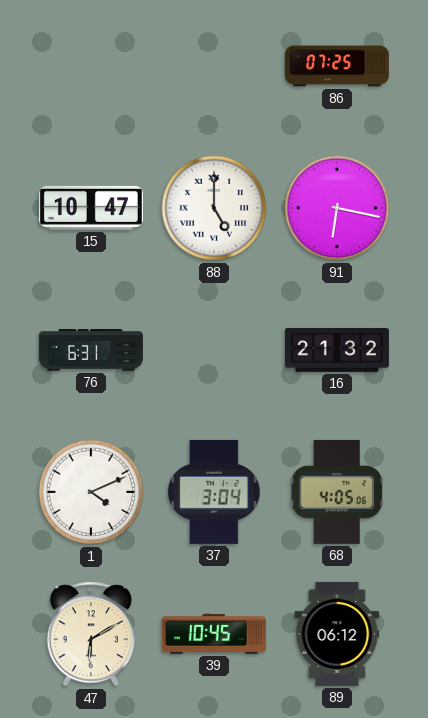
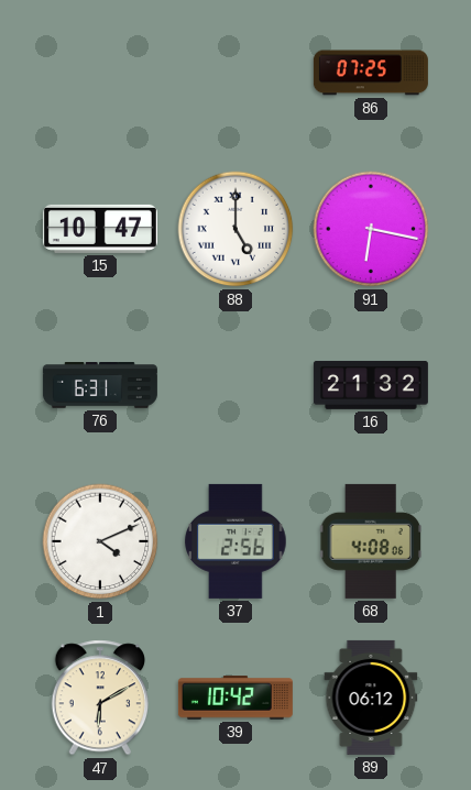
37: 3:04 -> 2:56 (235, 541)
68: 4:05 -> 4:08 (370, 541)
39: 10:45 -> 10:42 (235, 698)
